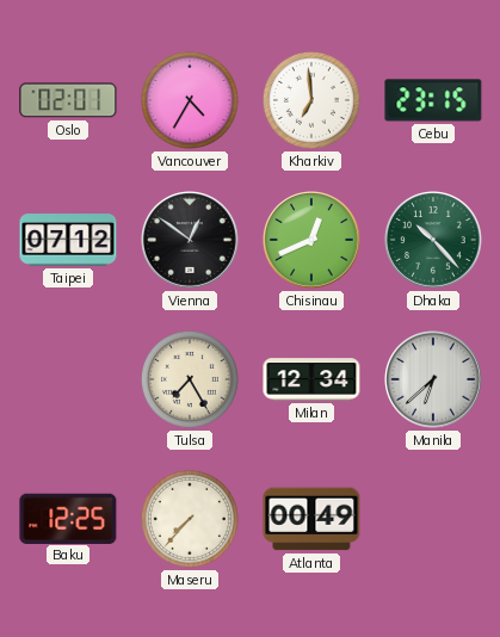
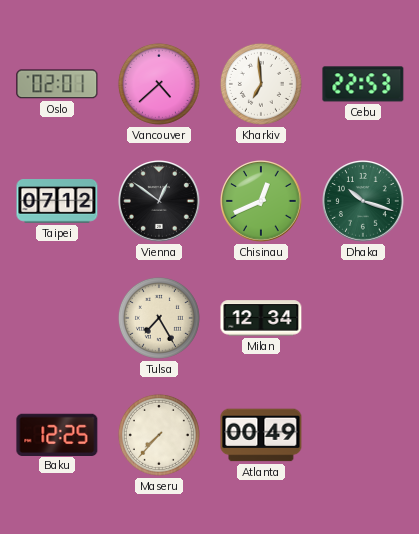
Vancouver: 4:35 -> 4:38 (159, 84)
Cebu: 23:15 -> 22:53 (363, 84)
Dhaka: 10:23 -> 10:18 (364, 202)
Manila: 6:38 -> none (434, 381)
